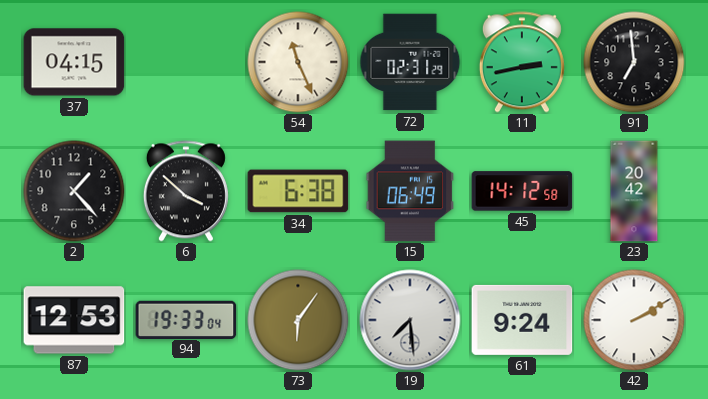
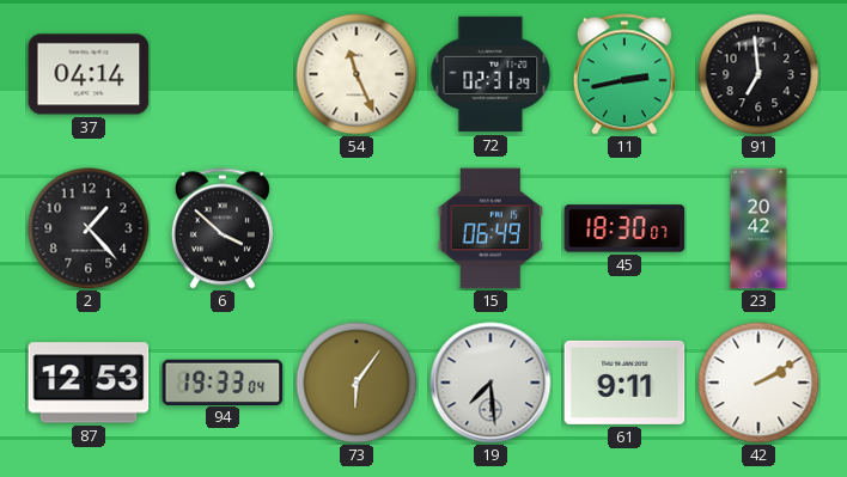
37: 04:15 -> 04:14 (89, 74)
34: 6:38 -> none (298, 191)
45: 14:12 -> 18:30 (624, 228)
61: 9:24 -> 9:11 (624, 383)
